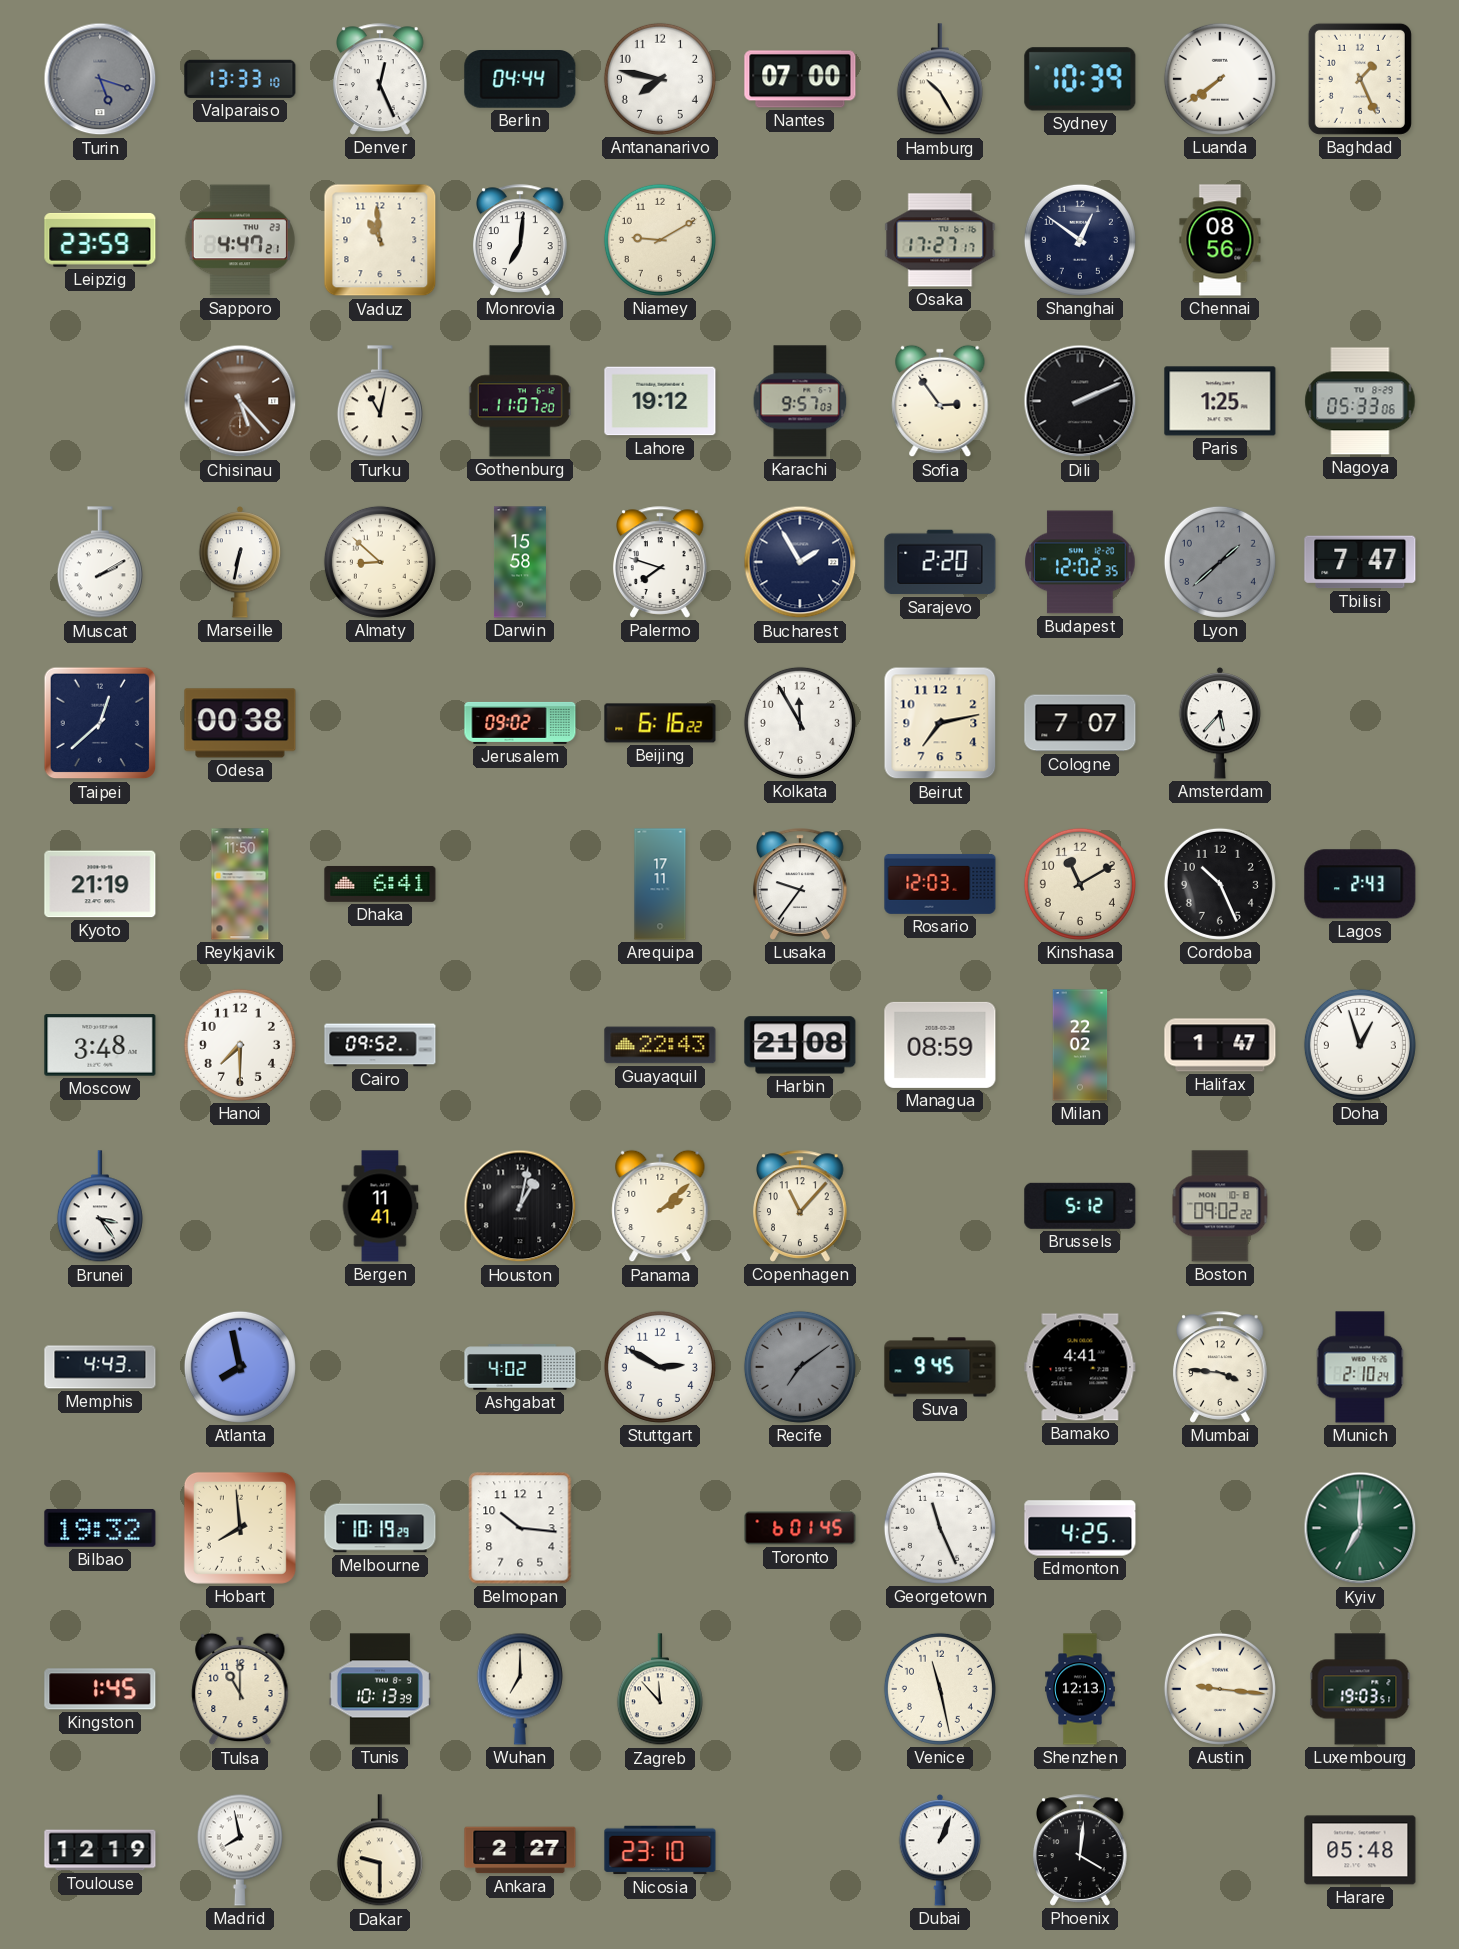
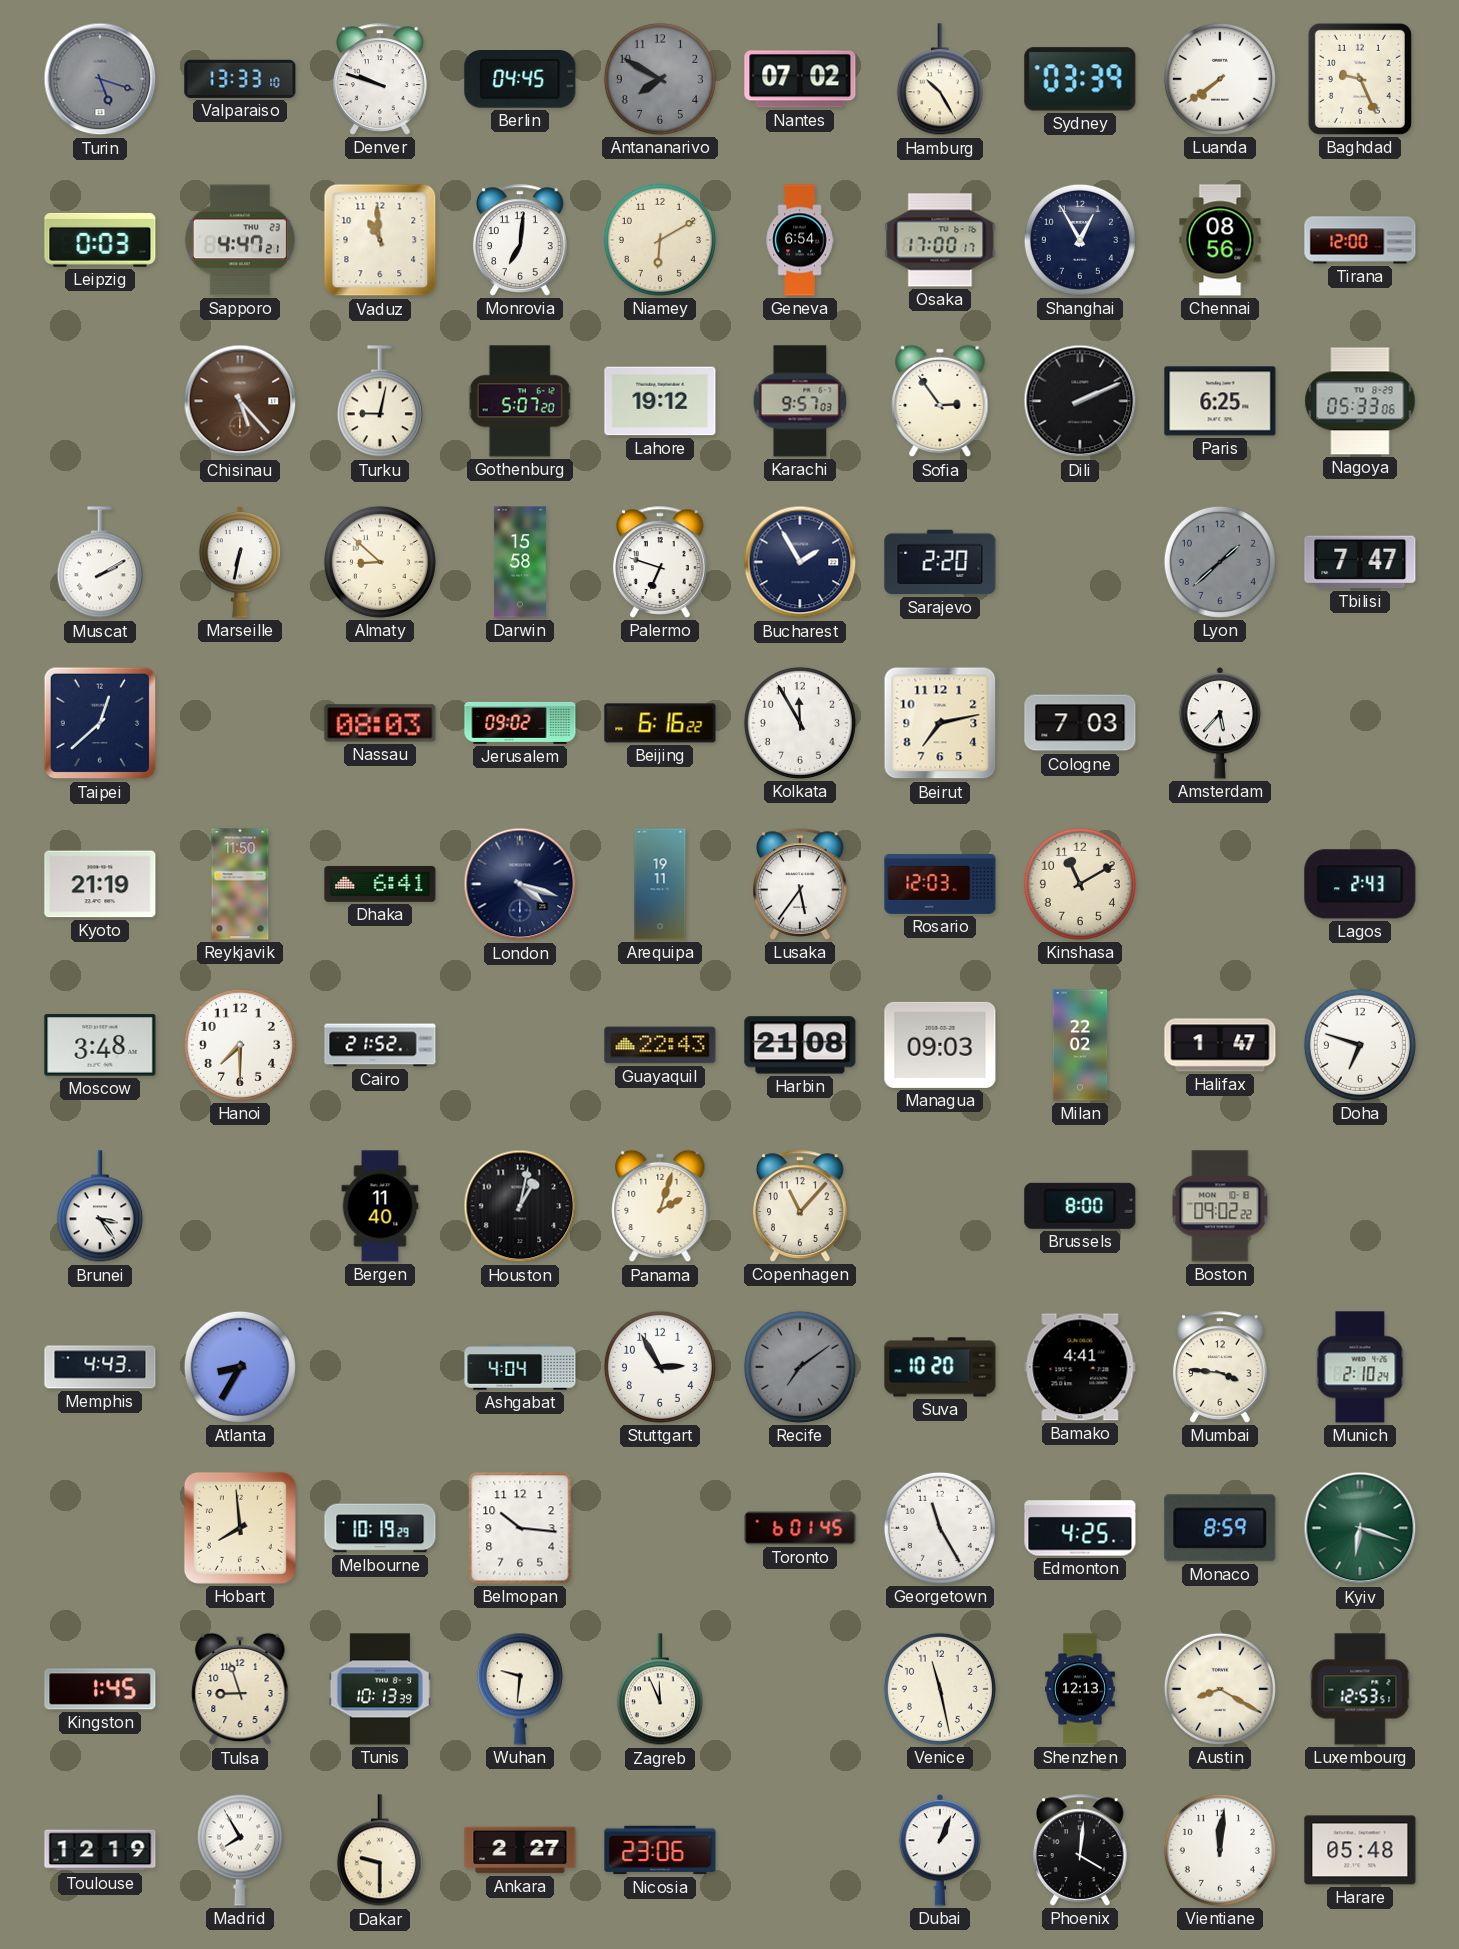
Denver: 12:26 -> 9:48 (380, 79)
Berlin: 04:44 -> 04:45 (520, 80)
Antananarivo: 7:47 -> 7:50 (660, 79)
Antananarivo dial: white -> grey (660, 79)
Nantes: 07:00 -> 07:02 (800, 79)
Sydney: 10:39 -> 03:39 (1080, 79)
Baghdad: 1:26 -> 9:26 (1360, 79)
Leipzig: 23:59 -> 0:03 (100, 240)
Niamey: 9:10 -> 6:10 (660, 240)
Geneva: none -> 6:54 (800, 240)
Osaka: 17:27 -> 17:00 (940, 240)
Shanghai: 12:51 -> 12:55 (1080, 240)
Tirana: none -> 12:00 (1360, 240)
Turku: 11:02 -> 9:02 (380, 402)
Gothenburg: 11:07 -> 5:07 (520, 401)
Paris: 1:25 -> 6:25 (1220, 401)
Palermo: 7:48 -> 6:48 (660, 562)
Budapest: 12:02 -> none (1080, 562)
Odesa: 00:38 -> none (240, 723)
Nassau: none -> 08:03 (380, 723)
Cologne: 7:07 -> 7:03 (1080, 723)
London: none -> 4:18 (520, 884)
Arequipa: 17:11 -> 19:11 (660, 884)
Lusaka: 9:36 -> 5:36 (800, 884)
Cordoba: 10:26 -> none (1220, 884)
Cairo: 09:52 -> 21:52 (380, 1045)
Managua: 08:59 -> 09:03 (940, 1045)
Doha: 12:57 -> 6:48 (1360, 1045)
Bergen: 11:41 -> 11:40 (380, 1206)
Panama: 2:08 -> 2:03 (660, 1206)
Brussels: 5:12 -> 8:00 (1080, 1206)
Atlanta: 7:58 -> 8:35 (240, 1367)
Ashgabat: 4:02 -> 4:04 (520, 1367)
Stuttgart: 2:50 -> 2:55 (660, 1367)
Suva: 9:45 -> 10:20 (940, 1367)
Bilbao: 19:32 -> none (100, 1528)
Georgetown: 11:26 -> 11:25 (940, 1528)
Monaco: none -> 8:59 (1220, 1528)
Kyiv: 7:00 -> 6:18 (1360, 1528)
Tulsa: 11:00 -> 8:57 (240, 1689)
Wuhan: 7:00 -> 9:31 (520, 1689)
Zagreb: 11:53 -> 11:56 (660, 1690)
Austin: 9:16 -> 8:20 (1220, 1689)
Luxembourg: 19:03 -> 12:53 (1360, 1689)
Madrid: 7:58 -> 7:55 (240, 1850)
Nicosia: 23:10 -> 23:06 (660, 1850)
Vientiane: none -> 12:01 (1220, 1850)
